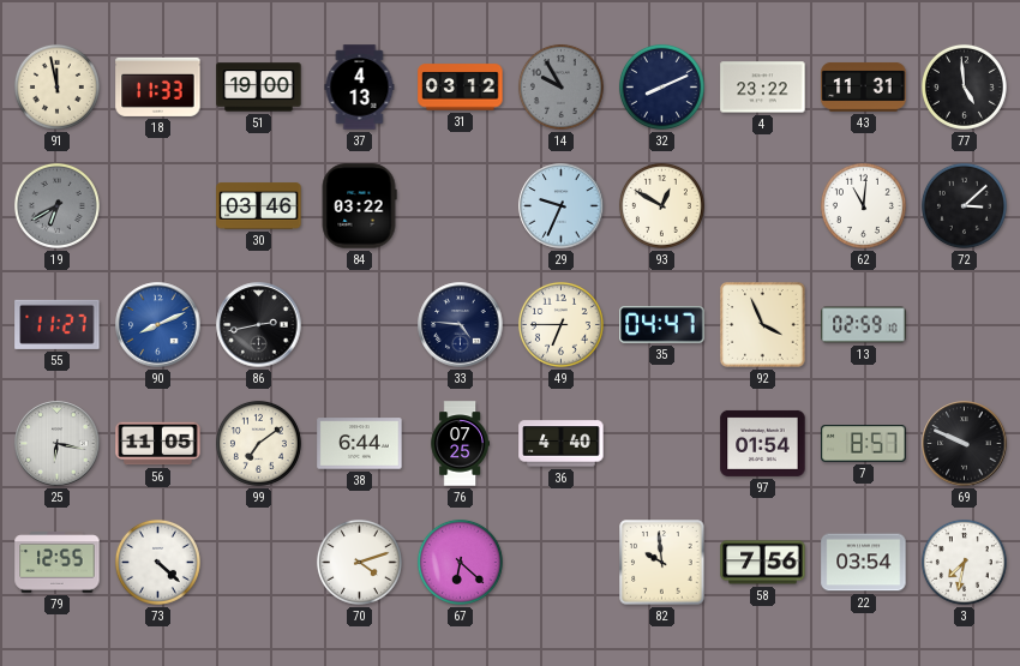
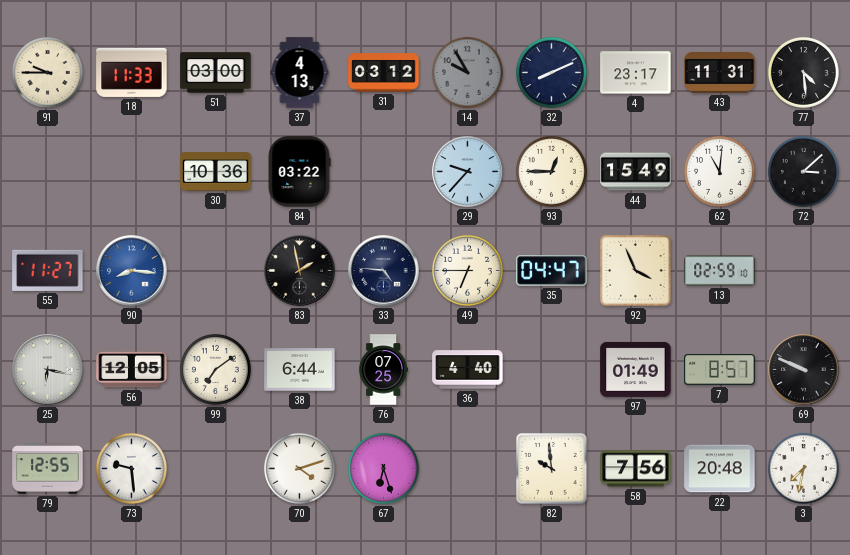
91: 11:58 -> 9:45 (47, 72)
51: 19:00 -> 03:00 (216, 73)
4: 23:22 -> 23:17 (636, 73)
77: 4:59 -> 4:29 (803, 72)
19: 6:40 -> none (56, 205)
30: 03:46 -> 10:36 (216, 172)
29: 9:34 -> 9:37 (468, 172)
93: 12:50 -> 12:45 (551, 171)
44: none -> 15:49 (636, 172)
90: 8:11 -> 8:16 (132, 271)
86: 2:43 -> none (259, 325)
83: none -> 1:58 (300, 271)
56: 11:05 -> 12:05 (132, 370)
97: 01:54 -> 01:49 (636, 369)
73: 4:22 -> 9:29 (131, 468)
67: 6:22 -> 6:27 (383, 468)
22: 03:54 -> 20:48 (720, 469)
